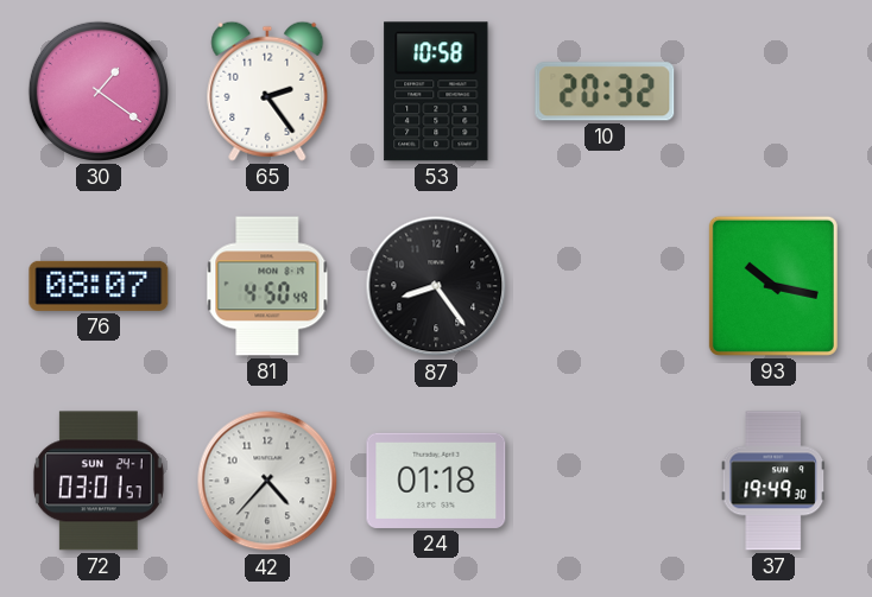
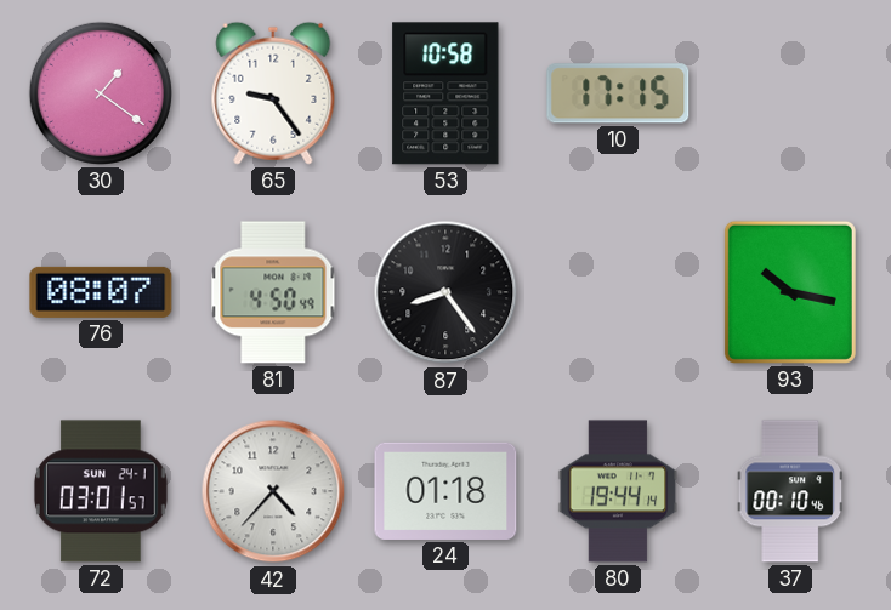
65: 2:24 -> 9:24 (273, 93)
10: 20:32 -> 17:15 (618, 93)
80: none -> 19:44 (618, 491)
37: 19:49 -> 00:10 (790, 491)
